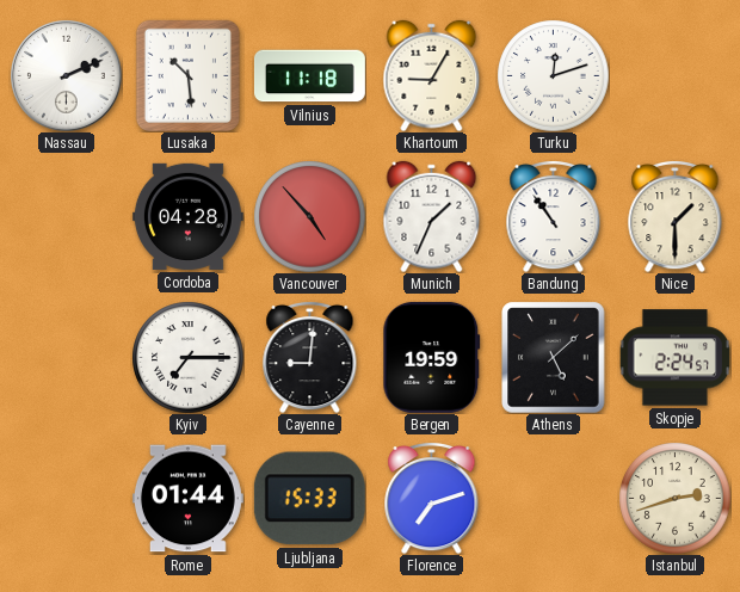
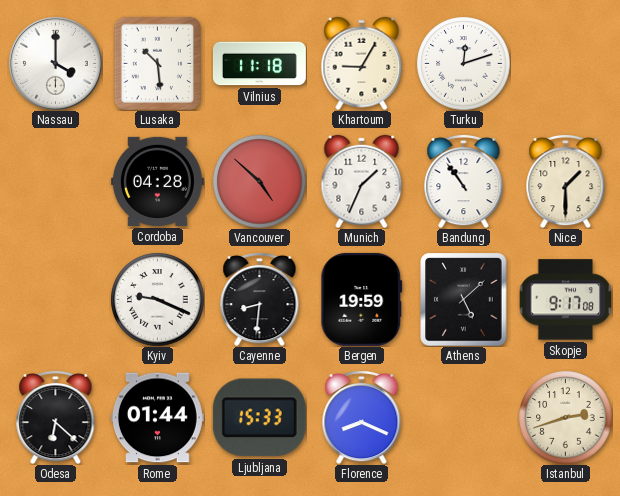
Nassau: 2:11 -> 4:00 (55, 63)
Vancouver: 4:53 -> 4:52 (259, 181)
Kyiv: 7:15 -> 9:19 (157, 299)
Cayenne: 9:01 -> 8:31 (260, 299)
Skopje: 2:24 -> 9:17 (565, 300)
Odesa: none -> 6:22 (56, 417)
Florence: 7:12 -> 8:19 (362, 417)
